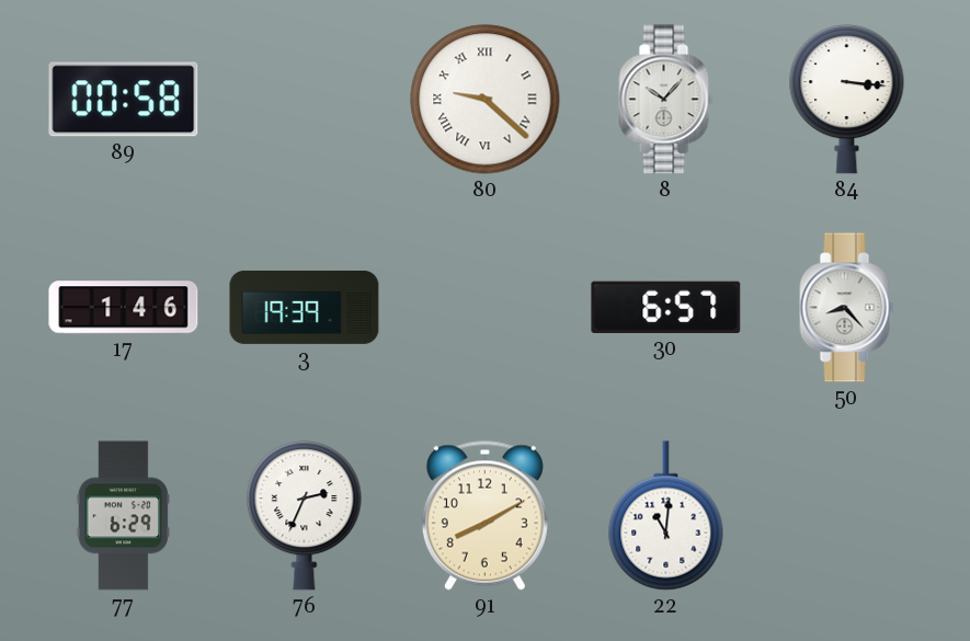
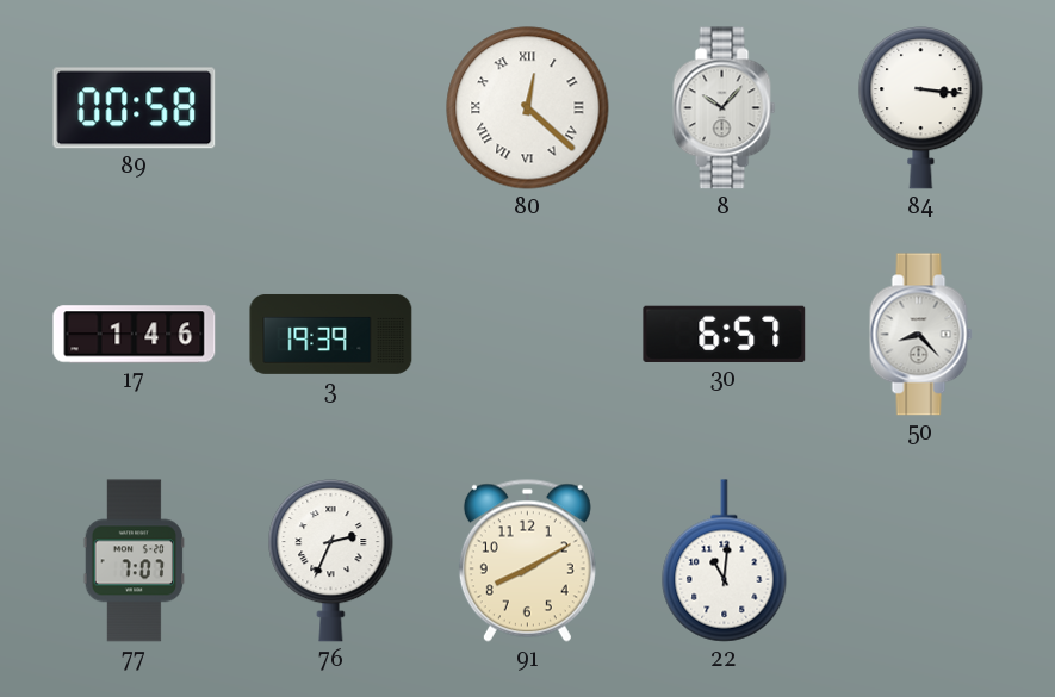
80: 9:22 -> 12:22 (528, 108)
77: 6:29 -> 7:07 (135, 561)
